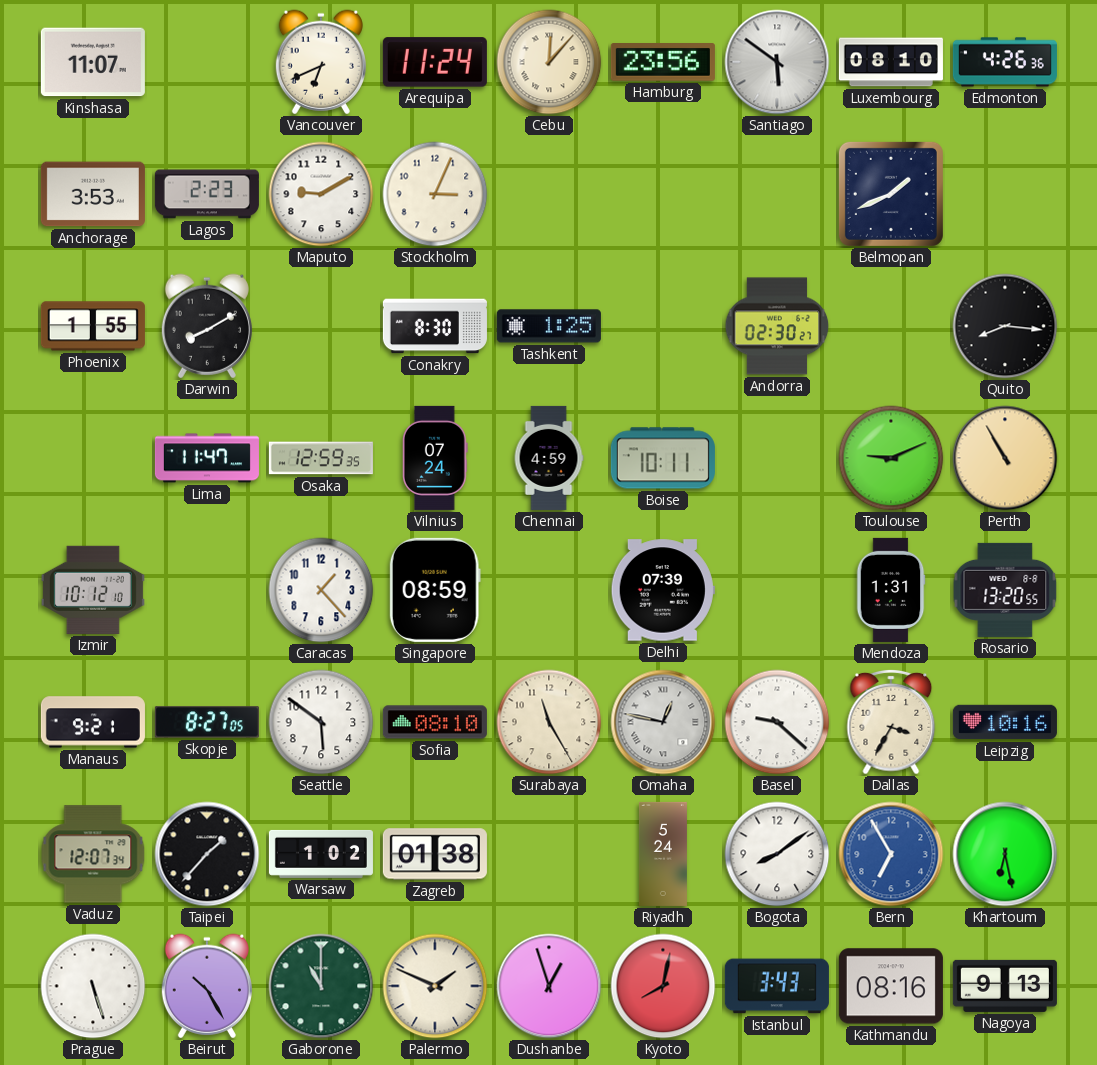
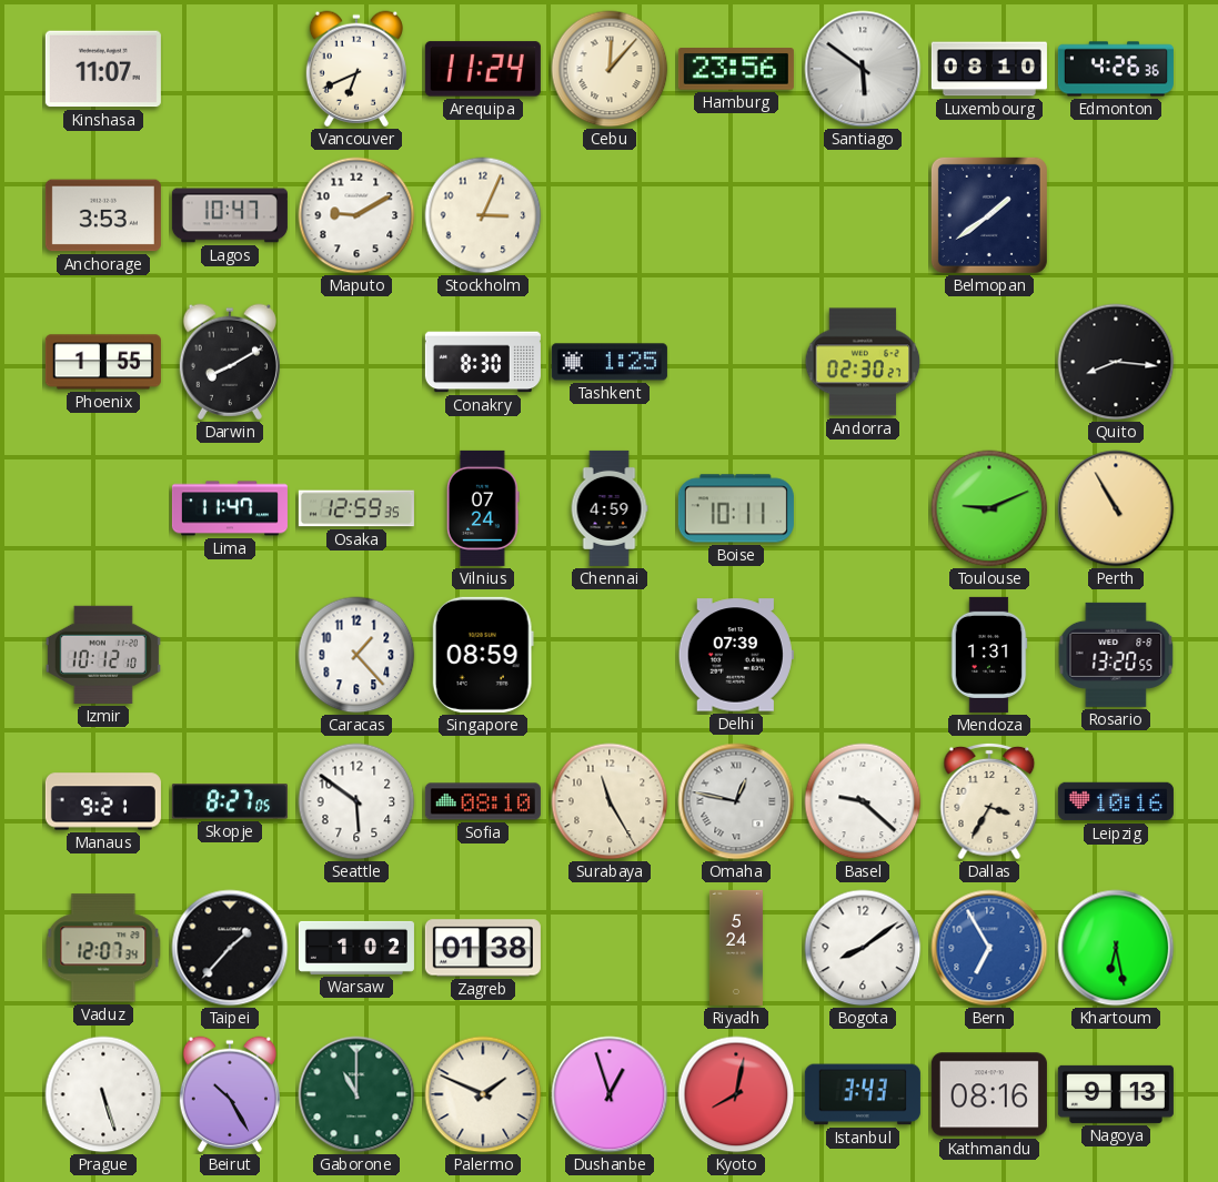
Lagos: 2:23 -> 10:47 (230, 215)
Belmopan: 1:41 -> 1:39 (989, 215)
